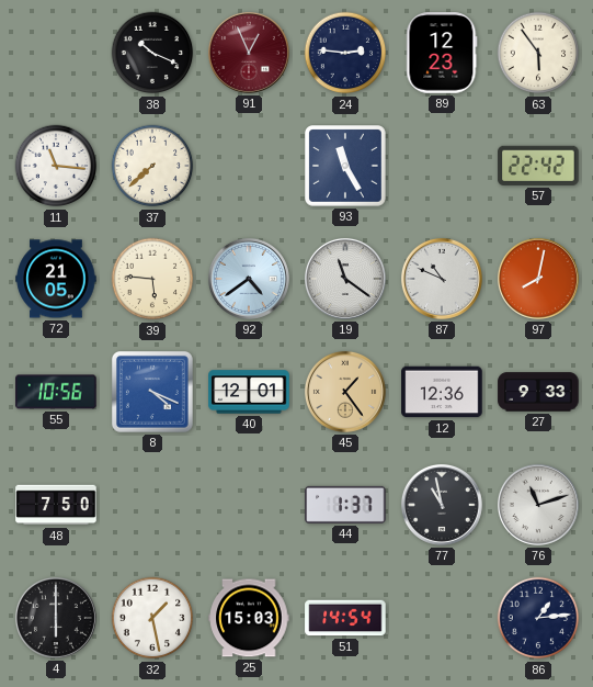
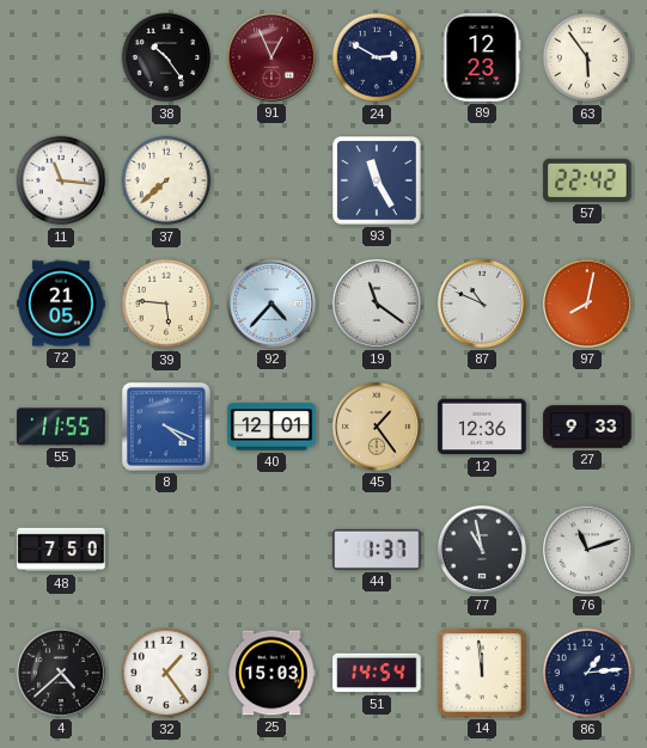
38: 10:19 -> 10:24 (166, 57)
24: 2:46 -> 2:50 (377, 57)
92: 4:39 -> 4:37 (271, 304)
55: 10:56 -> 11:55 (61, 427)
4: 6:00 -> 4:38 (61, 673)
32: 1:28 -> 1:24 (166, 673)
14: none -> 11:59 (483, 674)
